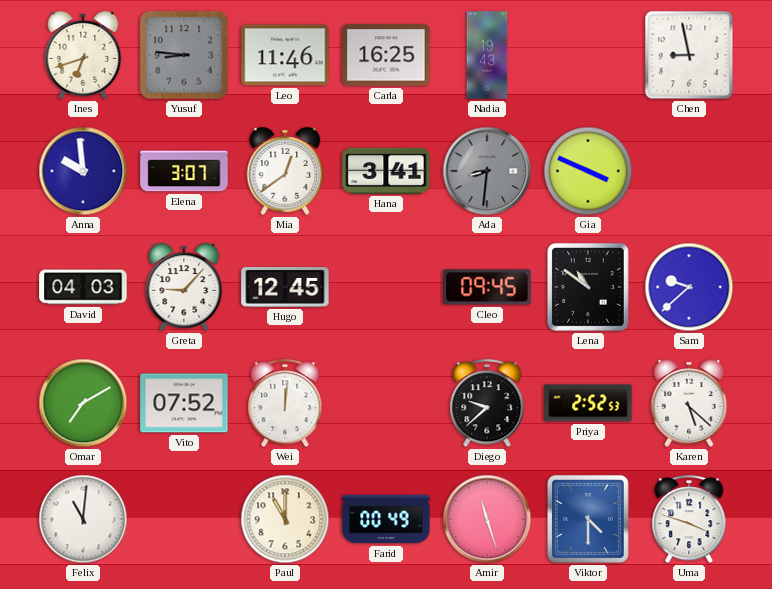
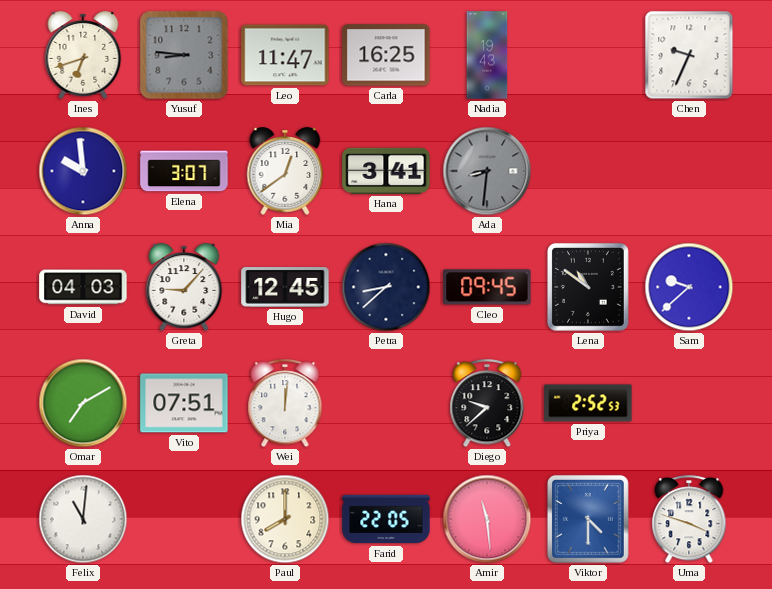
Leo: 11:46 -> 11:47 (285, 55)
Chen: 8:58 -> 9:34 (689, 55)
Gia: 3:49 -> none (588, 171)
Petra: none -> 8:38 (386, 287)
Vito: 07:52 -> 07:51 (184, 403)
Karen: 5:22 -> none (689, 403)
Paul: 11:00 -> 8:00 (285, 519)
Farid: 00:49 -> 22:05 (386, 519)
Amir: 11:27 -> 11:29 (487, 519)
